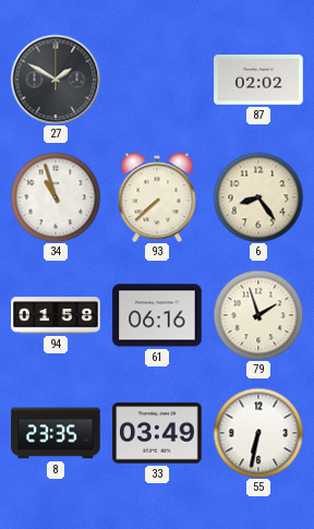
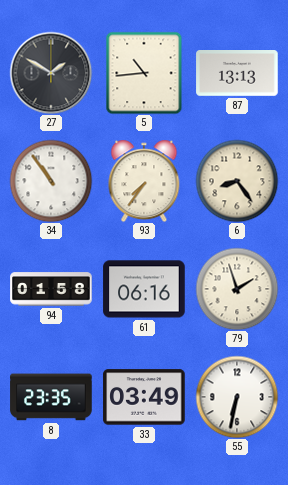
5: none -> 10:44 (144, 73)
87: 02:02 -> 13:13 (237, 74)
34: 10:57 -> 10:54 (51, 181)
93: 7:38 -> 7:36 (144, 181)
